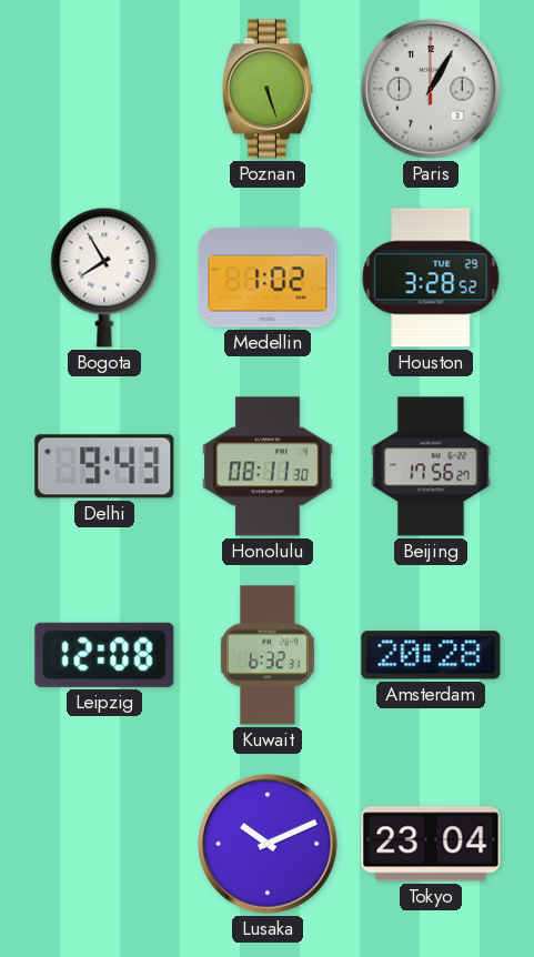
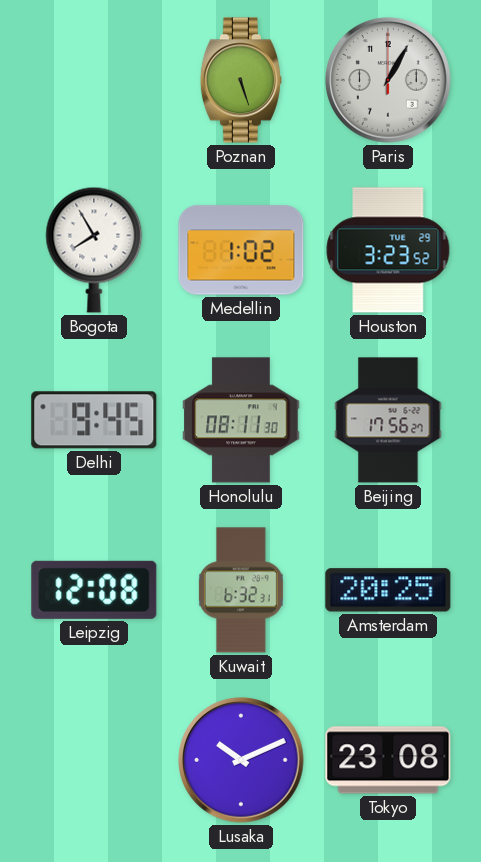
Houston: 3:28 -> 3:23 (388, 250)
Delhi: 9:43 -> 9:45 (94, 420)
Amsterdam: 20:28 -> 20:25 (388, 590)
Tokyo: 23:04 -> 23:08 (388, 760)
